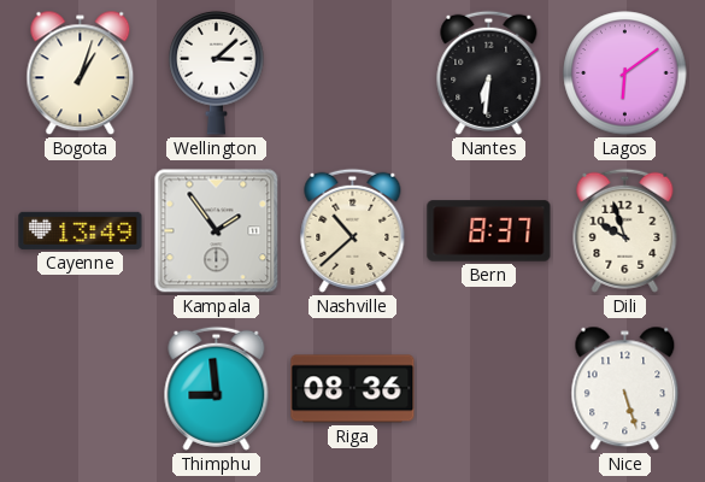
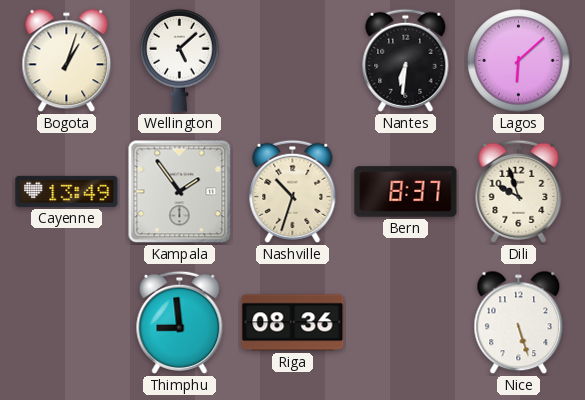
Wellington: 3:08 -> 5:08 (180, 60)
Lagos: 6:09 -> 6:08 (519, 61)
Nashville: 10:38 -> 10:33 (293, 191)
